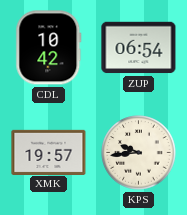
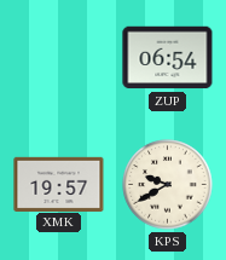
CDL: 10:42 -> none (49, 48)
KPS: 9:44 -> 9:40 (168, 185)
